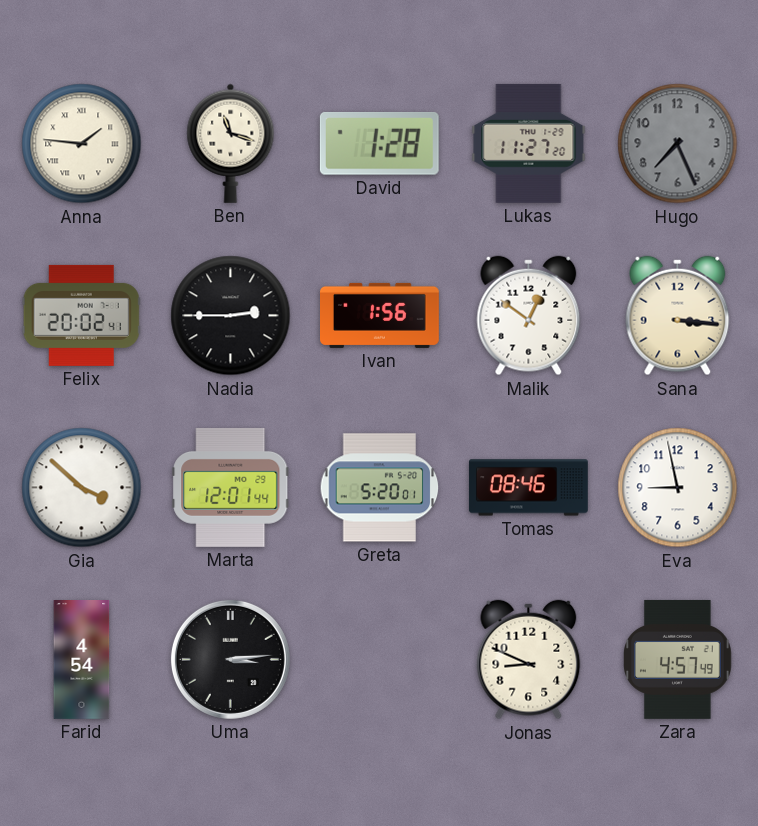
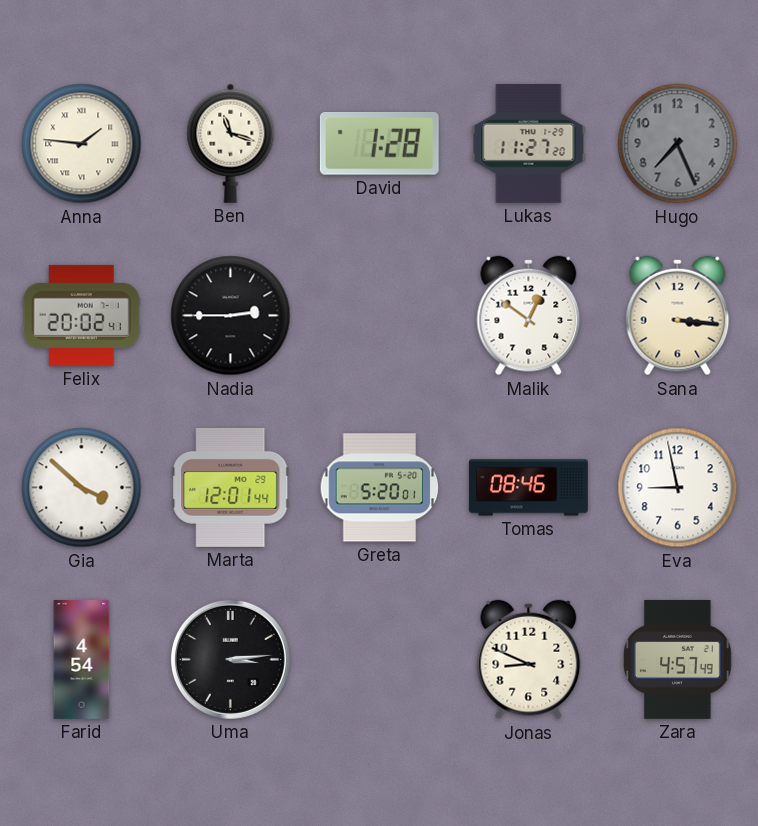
Ivan: 1:56 -> none (380, 315)
